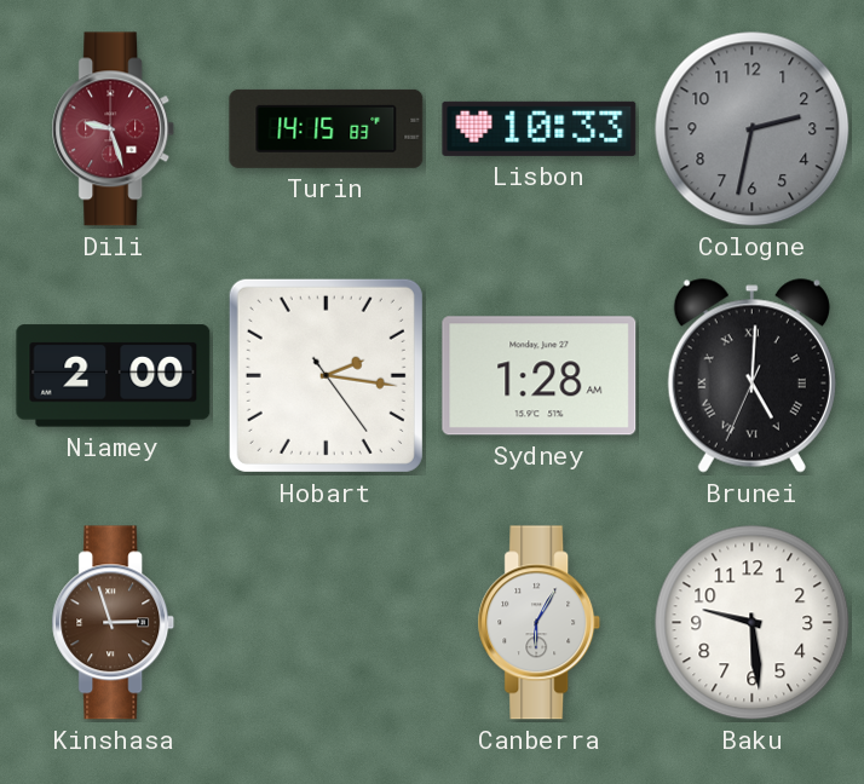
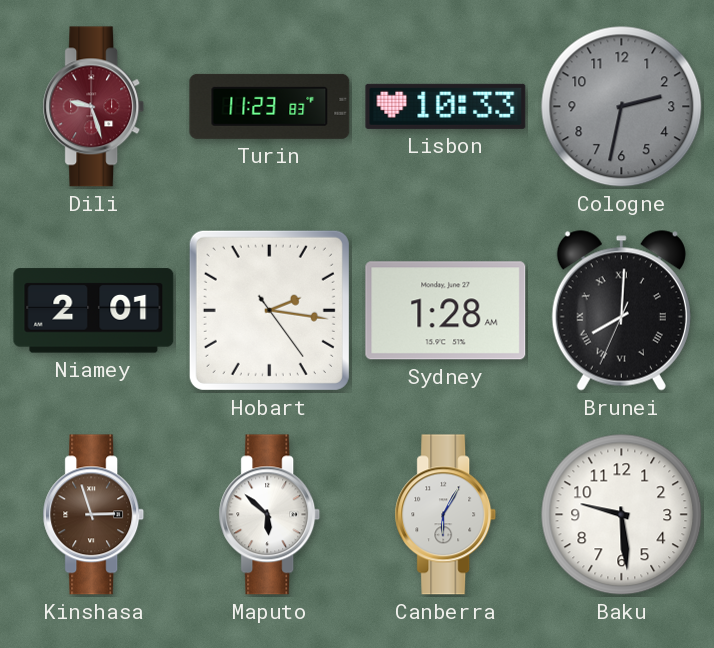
Turin: 14:15 -> 11:23 (270, 106)
Niamey: 2:00 -> 2:01 (94, 311)
Brunei: 5:00 -> 8:00 (621, 311)
Maputo: none -> 5:52 (270, 515)
